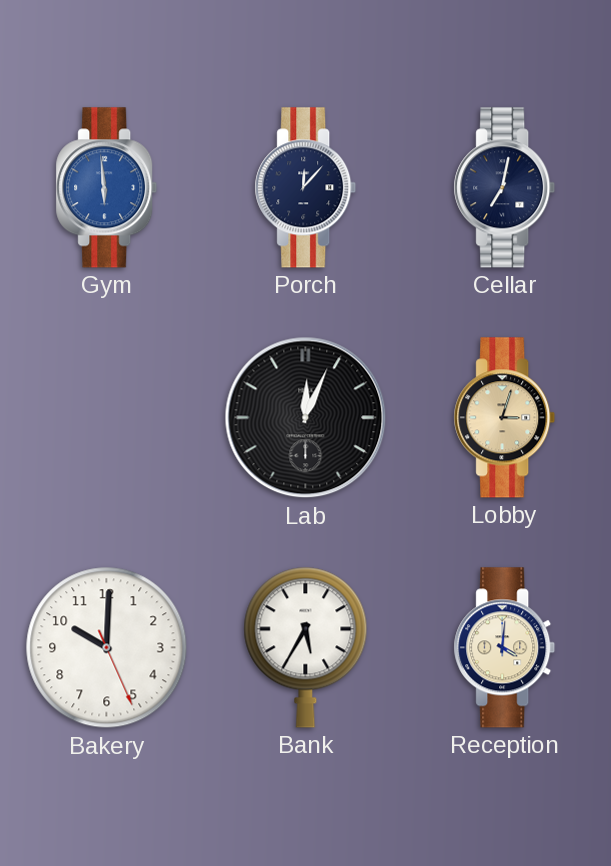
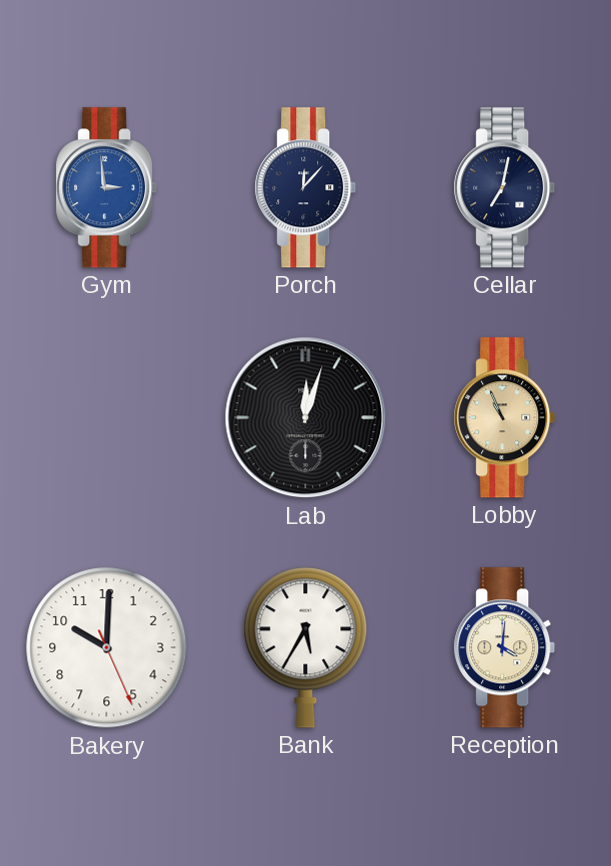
Gym: 5:59 -> 2:59 (107, 188)
Lab: 12:04 -> 12:03 (306, 418)
Lobby: 3:03 -> 10:56 (505, 418)
